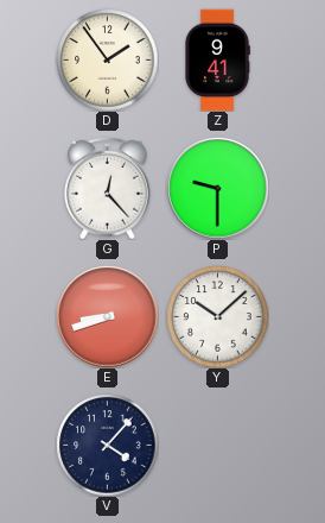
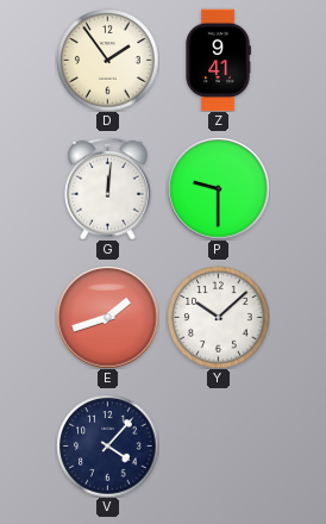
G: 12:23 -> 12:01 (108, 188)
E: 8:42 -> 1:42 (107, 317)
